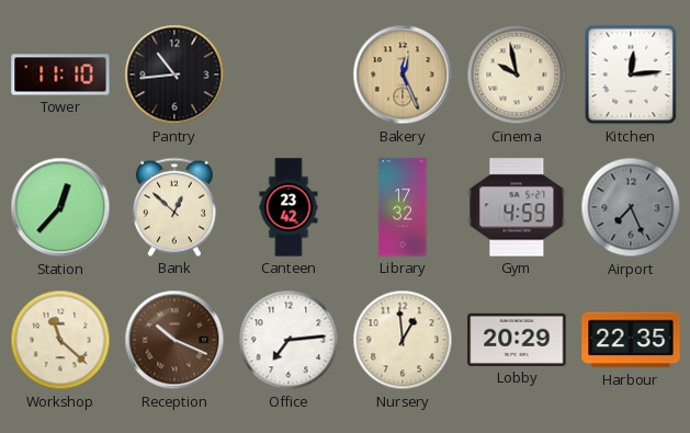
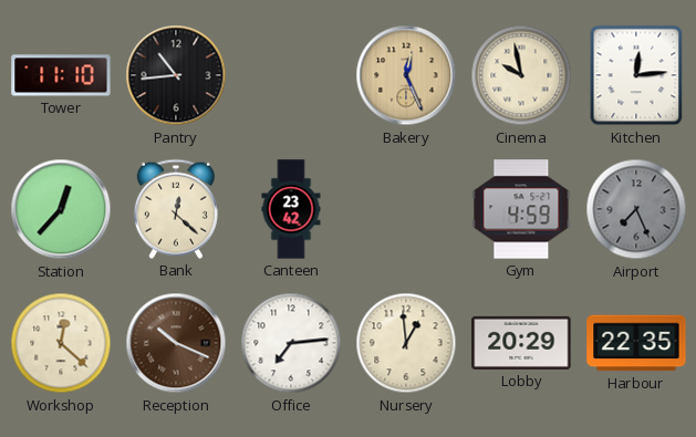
Bank: 12:52 -> 12:22 (176, 209)
Library: 17:32 -> none (403, 207)
Workshop: 11:22 -> 12:22 (61, 343)
